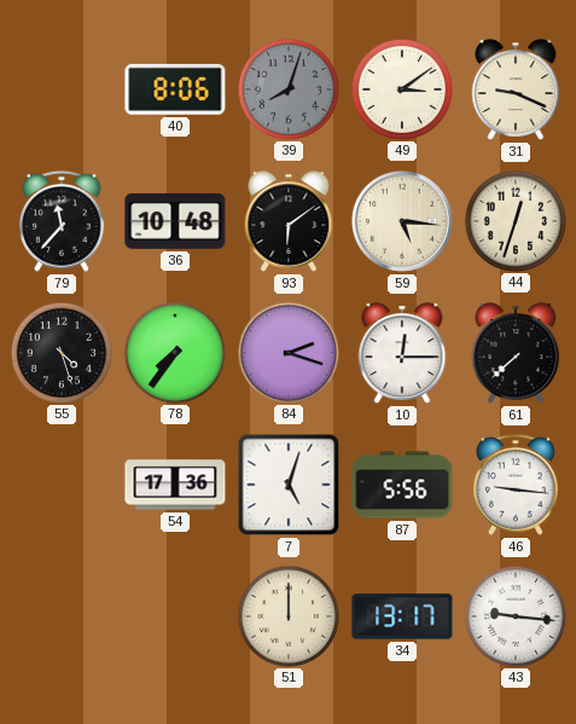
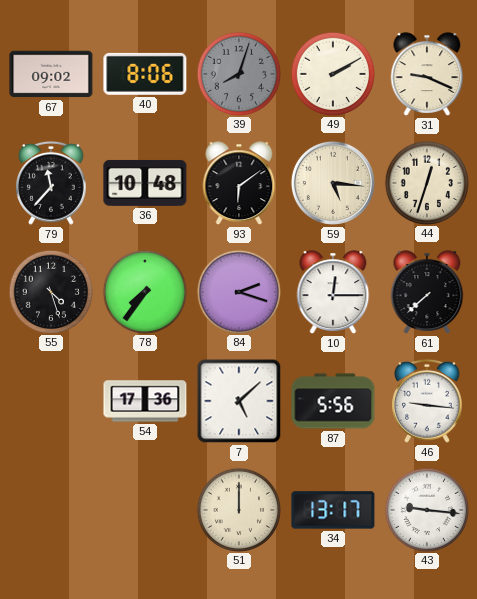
67: none -> 09:02 (51, 74)
49: 3:09 -> 2:10 (332, 73)
7: 5:03 -> 5:08 (239, 401)
